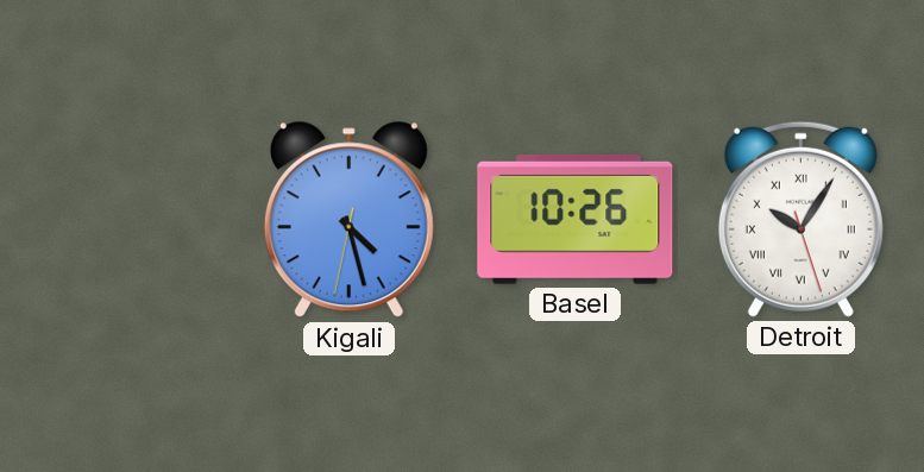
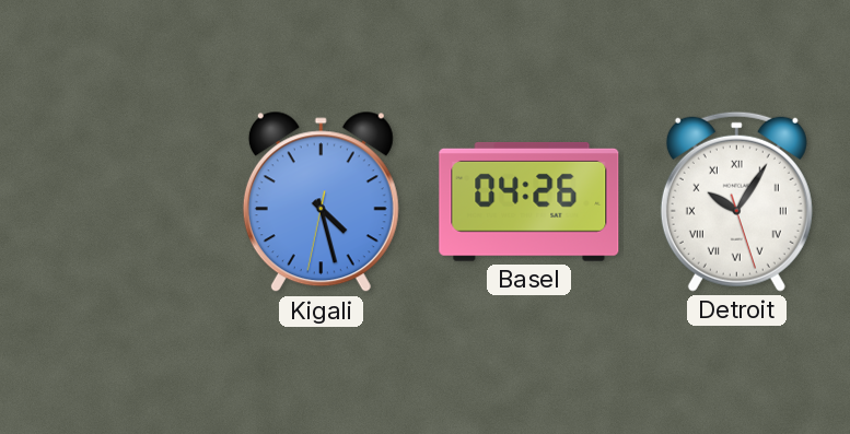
Basel: 10:26 -> 04:26 (529, 201)
